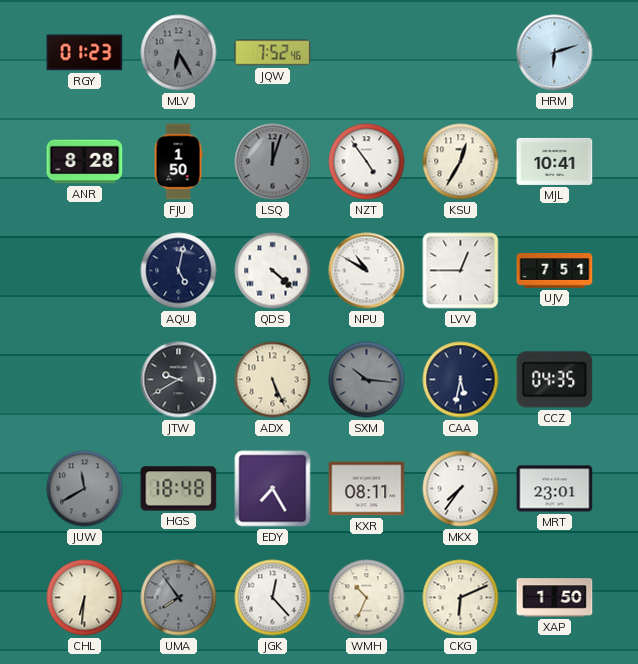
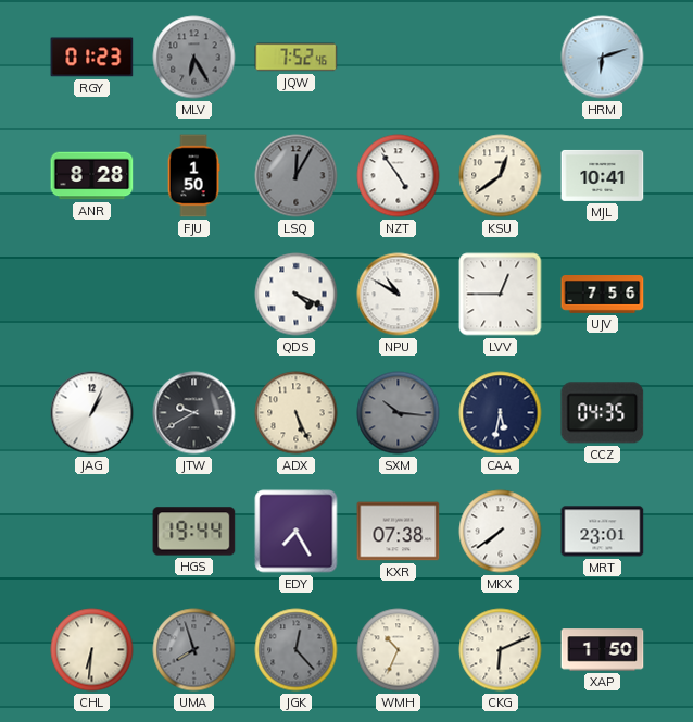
LSQ: 12:03 -> 12:05 (297, 176)
KSU: 12:35 -> 12:39 (501, 176)
AQU: 5:02 -> none (179, 271)
QDS: 4:22 -> 4:19 (297, 295)
UJV: 7:51 -> 7:56 (603, 295)
JAG: none -> 1:04 (92, 413)
JUW: 11:40 -> none (85, 489)
HGS: 18:48 -> 19:44 (194, 532)
KXR: 08:11 -> 07:38 (399, 532)
MKX: 7:36 -> 7:39 (501, 532)
UMA: 7:54 -> 7:57 (194, 650)
JGK dial: white -> grey (297, 650)
